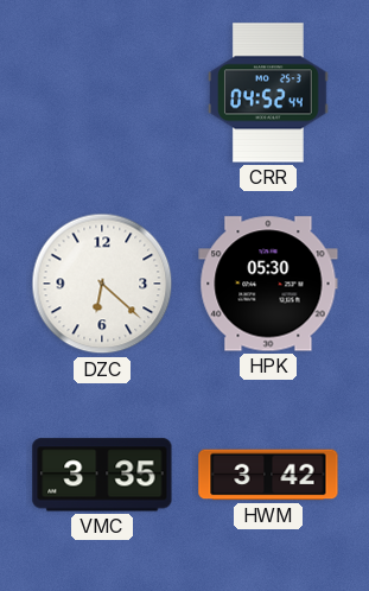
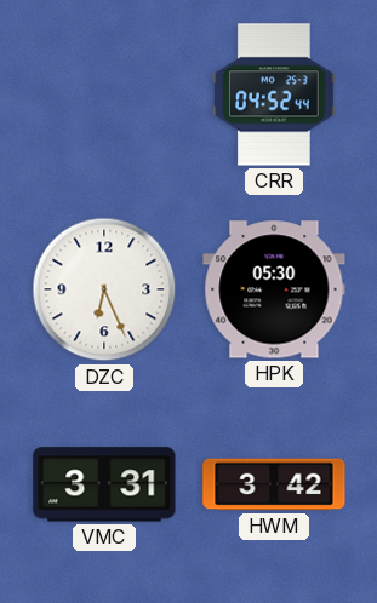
DZC: 6:22 -> 6:26 (104, 289)
VMC: 3:35 -> 3:31 (104, 484)
